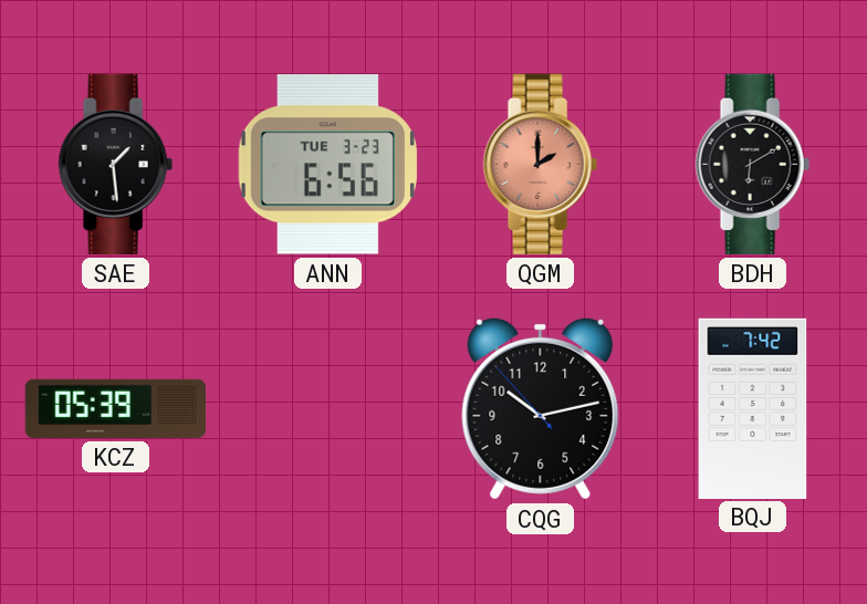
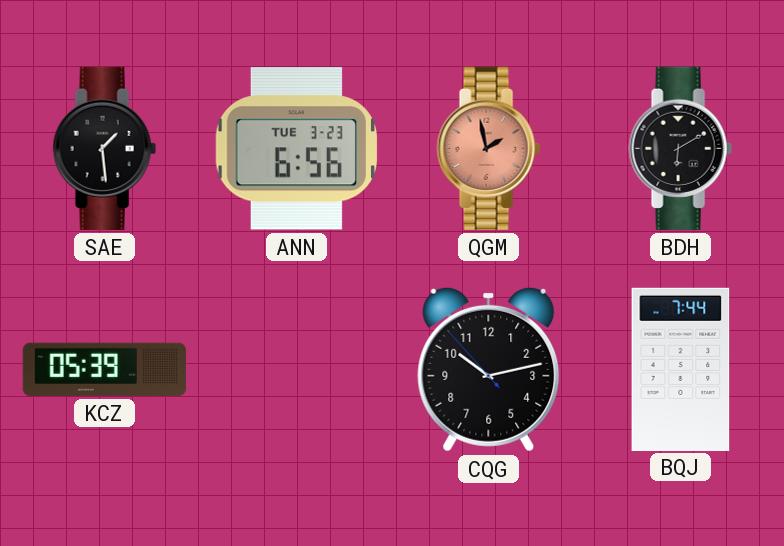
QGM: 2:00 -> 1:58 (488, 148)
BQJ: 7:42 -> 7:44 (681, 369)
